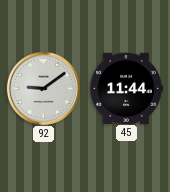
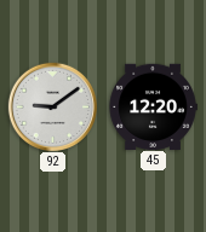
45: 11:44 -> 12:20 (153, 106)
